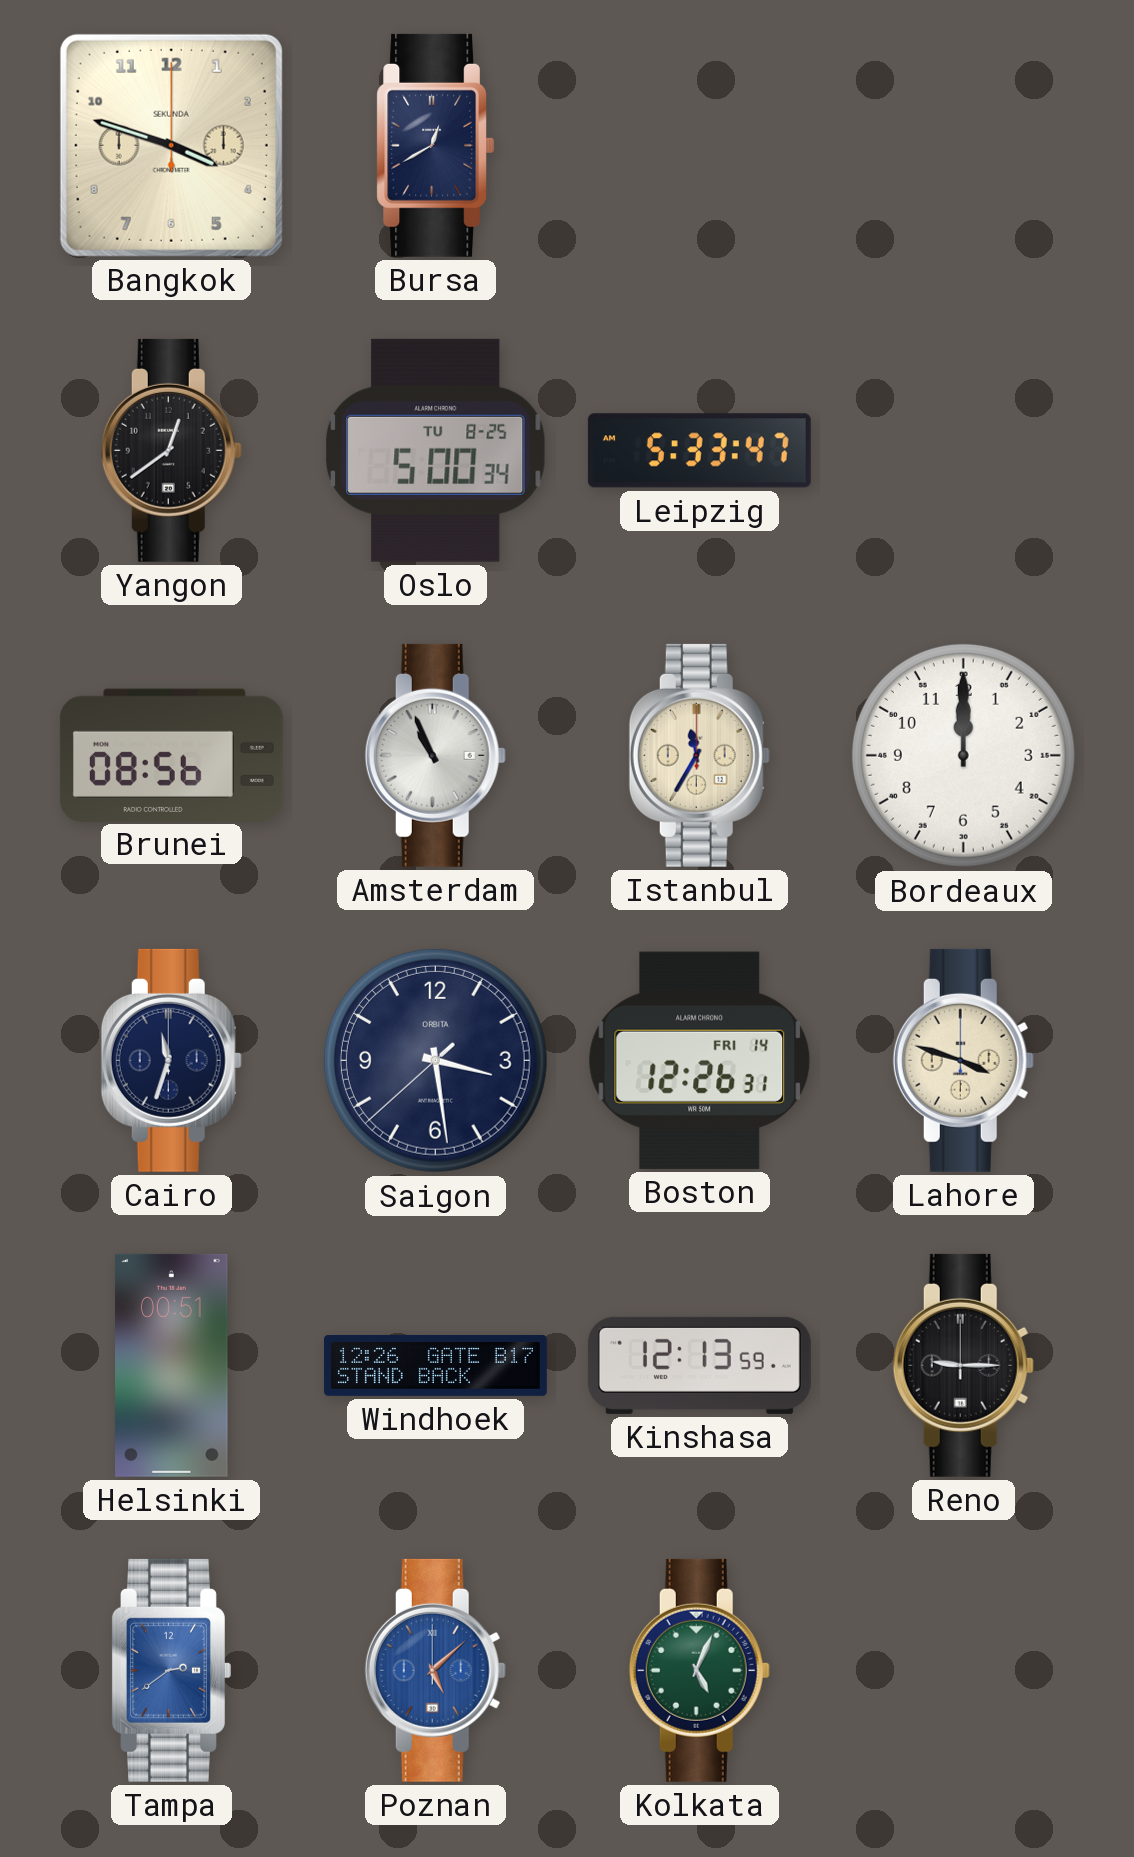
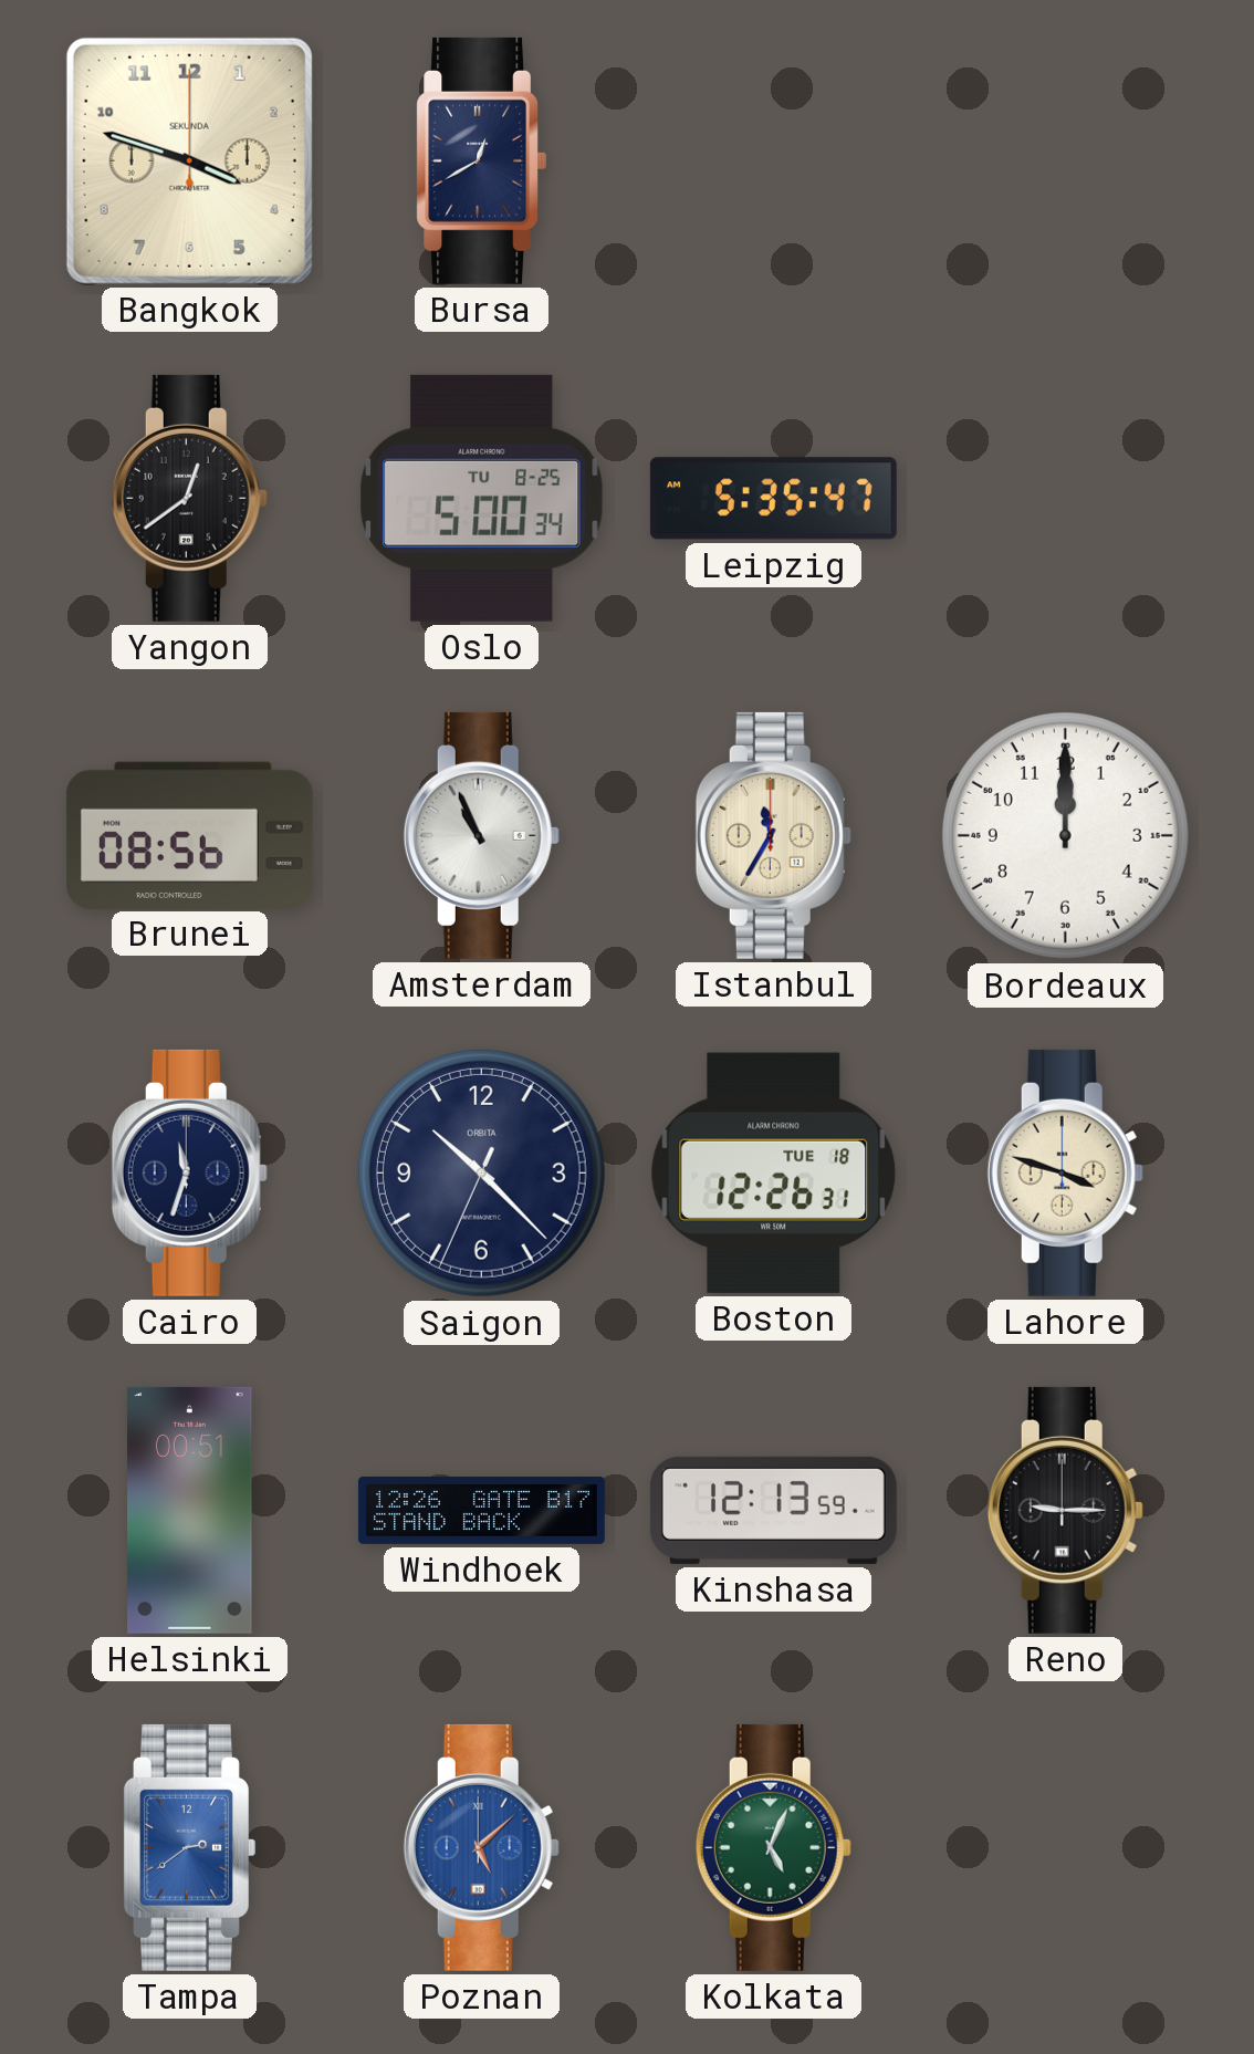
Leipzig: 5:33 -> 5:35 (773, 499)
Saigon: 3:28 -> 10:22 (481, 1172)
Boston date: FRI 14 -> TUE 18 (774, 1172)
